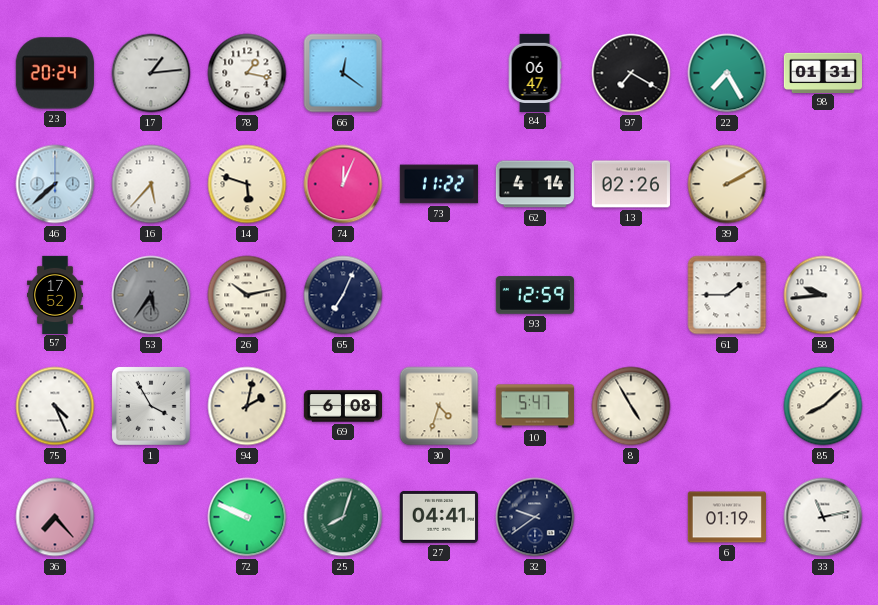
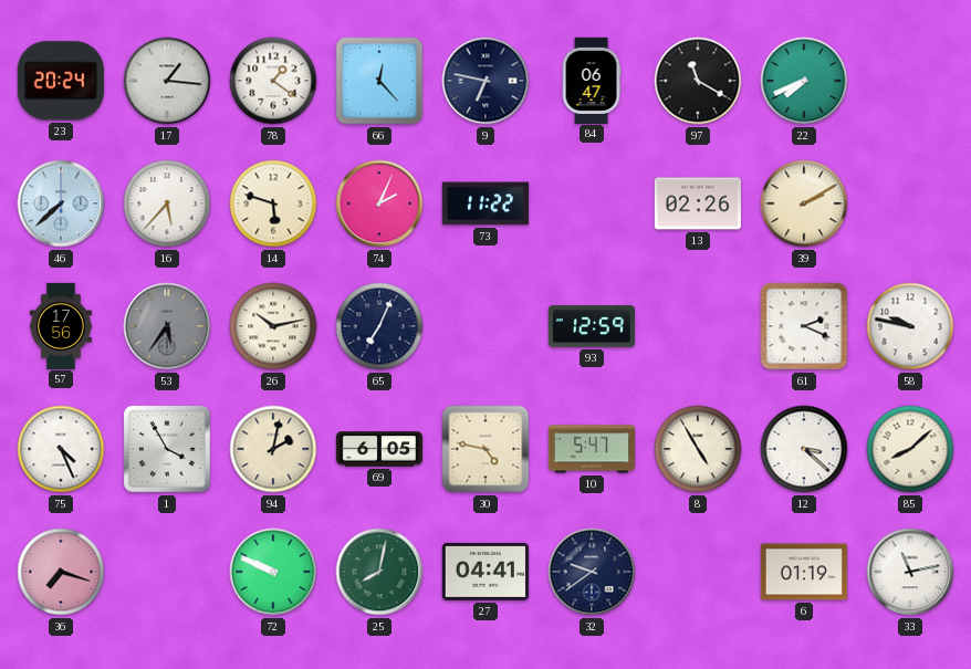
17: 1:14 -> 1:16 (167, 81)
78: 1:17 -> 1:21 (273, 81)
66: 12:21 -> 12:23 (379, 81)
9: none -> 6:47 (485, 81)
97: 7:20 -> 11:20 (698, 81)
22: 7:25 -> 7:41 (804, 81)
98: 01:31 -> none (822, 72)
74: 12:04 -> 2:04 (379, 203)
62: 4:14 -> none (535, 184)
57: 17:52 -> 17:56 (62, 325)
61: 1:45 -> 2:19 (804, 326)
58: 9:44 -> 9:47 (910, 326)
69: 6:08 -> 6:05 (378, 449)
30: 4:33 -> 4:47 (485, 449)
12: none -> 3:22 (804, 449)
36: 7:23 -> 7:18 (61, 572)
25: 8:03 -> 8:02 (379, 572)
